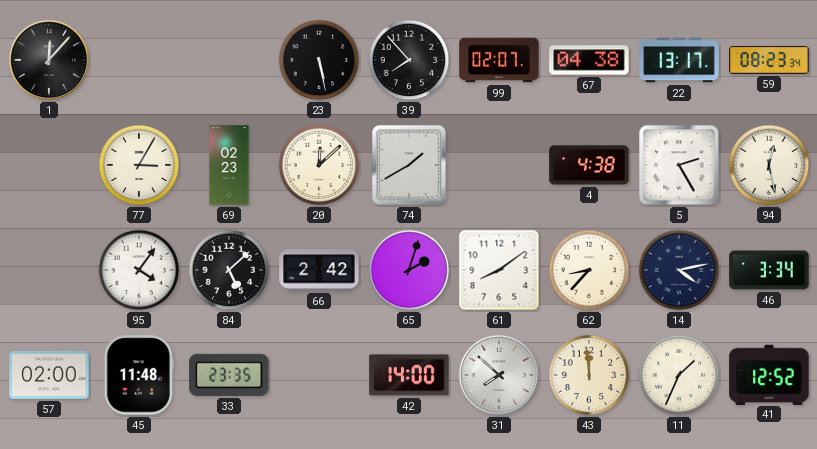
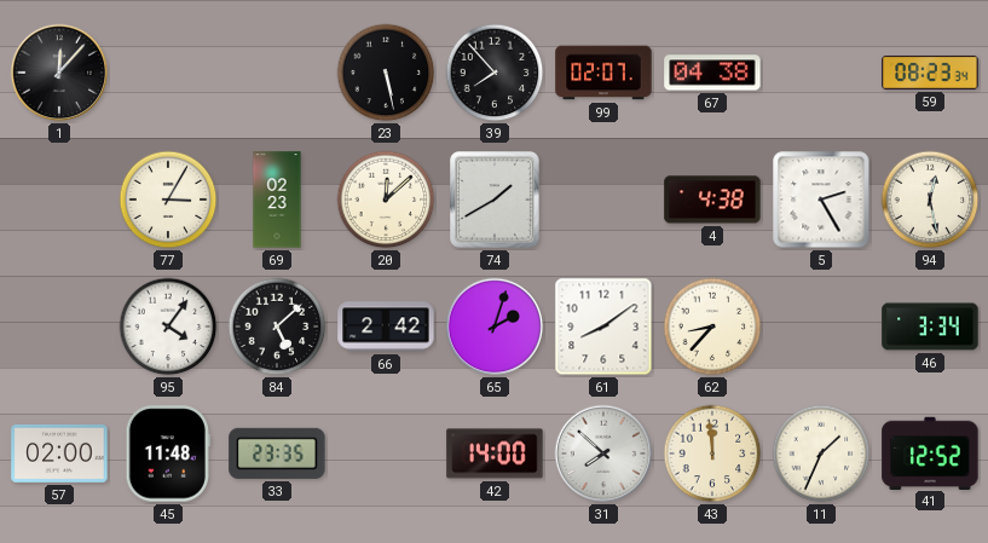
22: 13:17 -> none (679, 60)
14: 4:13 -> none (679, 270)
